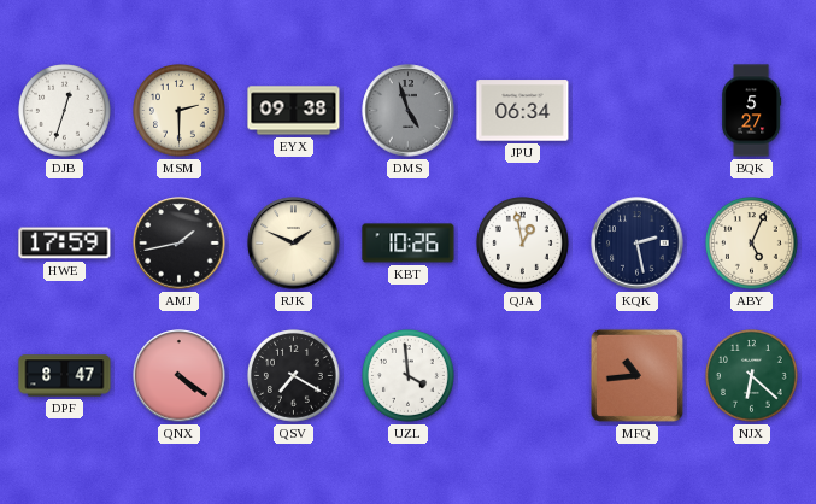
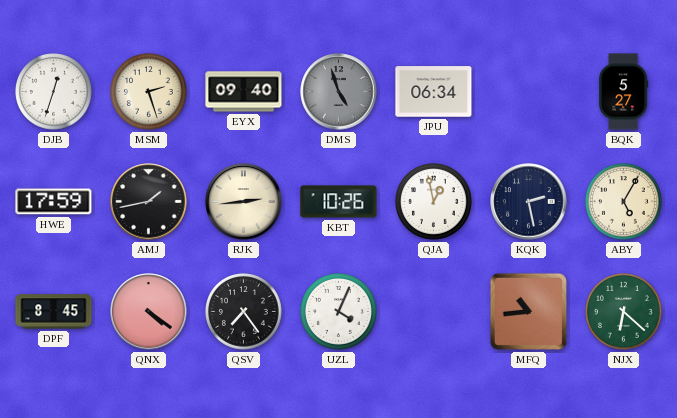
MSM: 2:30 -> 2:27 (149, 92)
EYX: 09:38 -> 09:40 (244, 92)
RJK: 1:49 -> 2:44 (244, 202)
ABY: 5:04 -> 5:05 (624, 202)
DPF: 8:47 -> 8:45 (54, 312)
QSV: 7:20 -> 7:24 (244, 312)
UZL: 3:59 -> 4:04 (339, 312)
